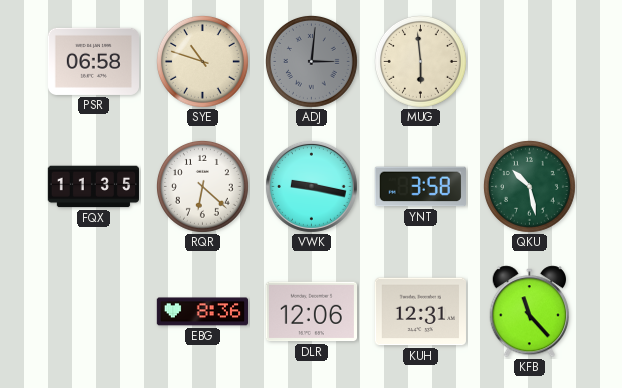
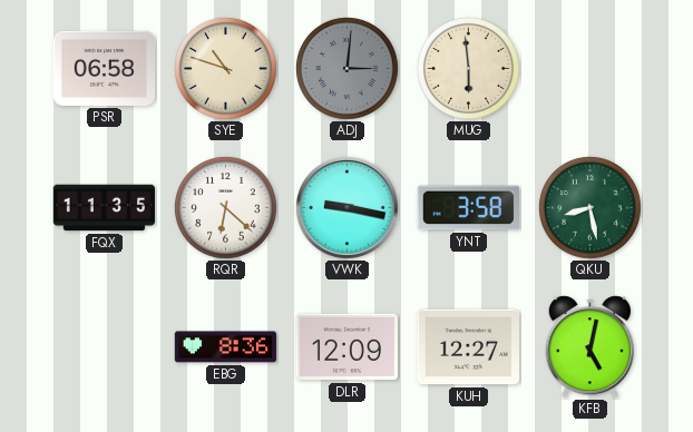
QKU: 10:28 -> 8:28 (589, 207)
DLR: 12:06 -> 12:09 (346, 347)
KUH: 12:31 -> 12:27 (468, 347)
KFB: 11:23 -> 5:02 (590, 347)
